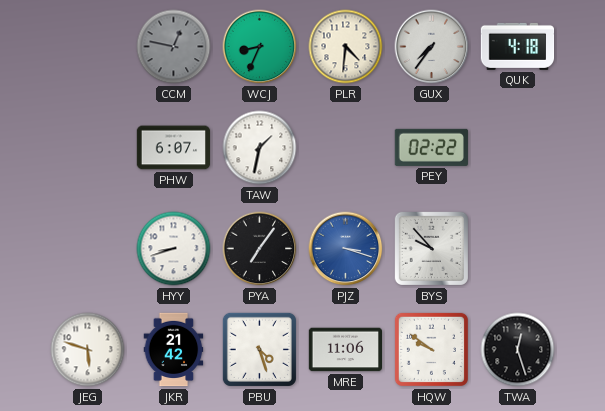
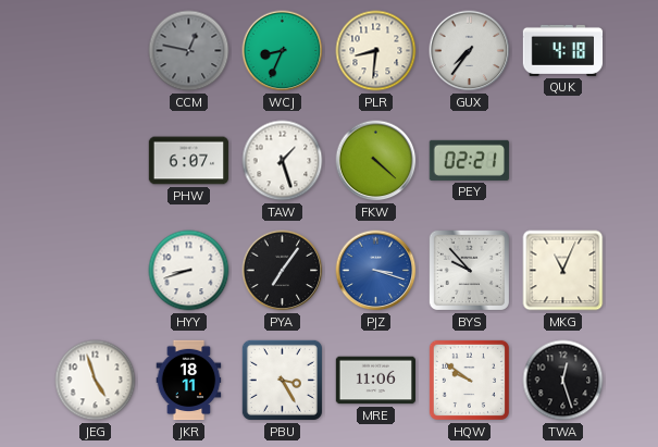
PLR: 4:31 -> 8:31 (376, 51)
TAW: 1:32 -> 1:27 (283, 161)
FKW: none -> 4:22 (376, 161)
PEY: 02:22 -> 02:21 (469, 160)
MKG: none -> 11:04 (563, 271)
JEG: 5:48 -> 4:57 (96, 381)
JKR: 21:42 -> 18:11 (189, 381)
PBU: 4:27 -> 3:25 (282, 380)
